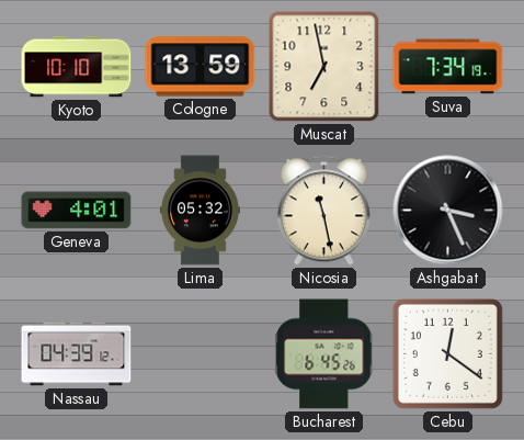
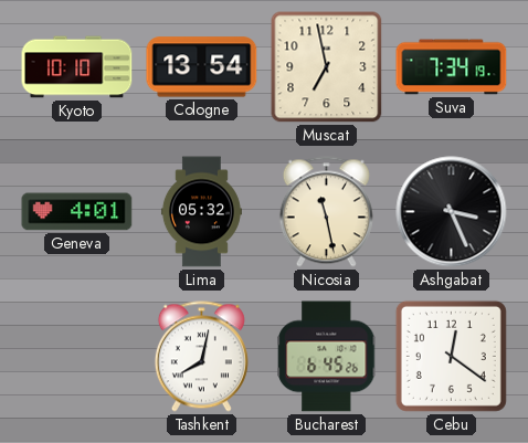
Cologne: 13:59 -> 13:54 (202, 67)
Nassau: 04:39 -> none (77, 354)
Tashkent: none -> 8:02 (201, 357)
